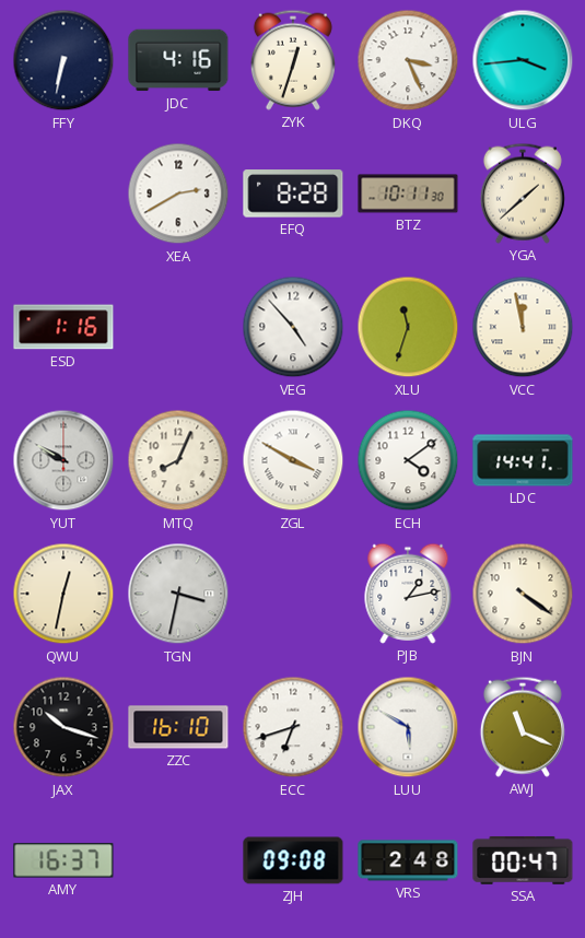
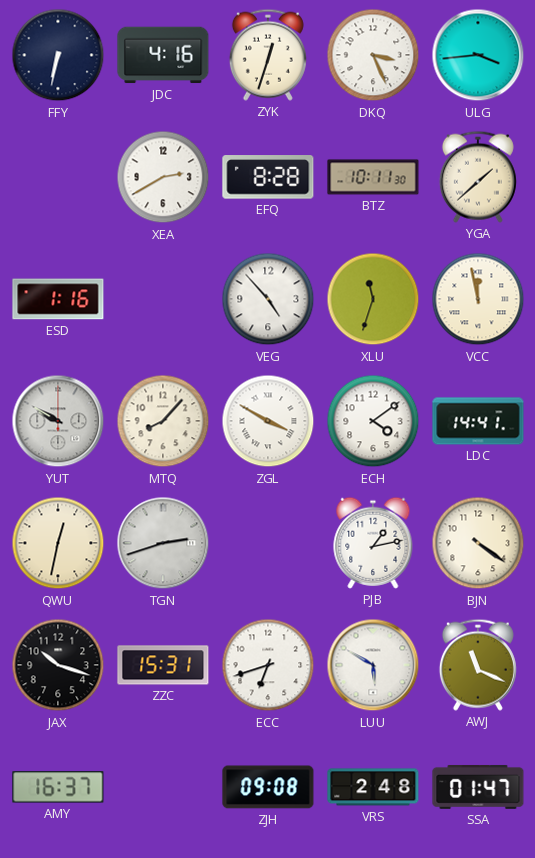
MTQ: 8:04 -> 8:07 (163, 421)
TGN: 3:32 -> 2:42 (163, 543)
ZZC: 16:10 -> 15:31 (163, 665)
SSA: 00:47 -> 01:47 (478, 787)
